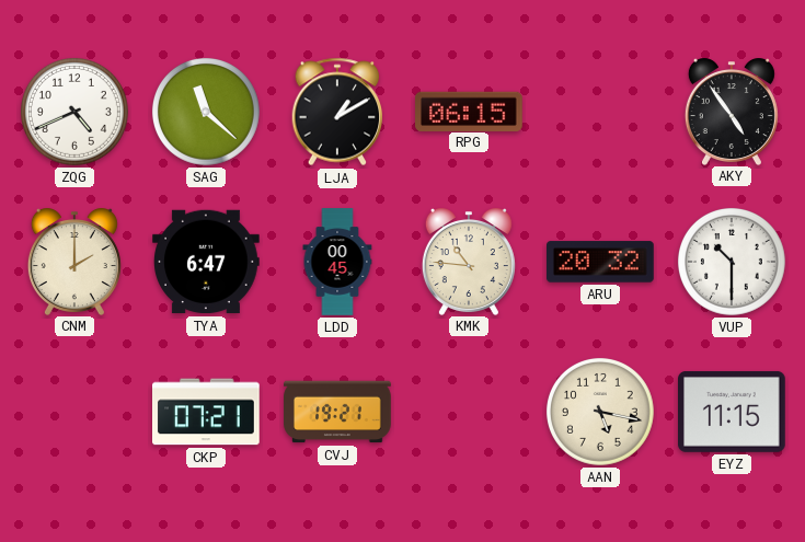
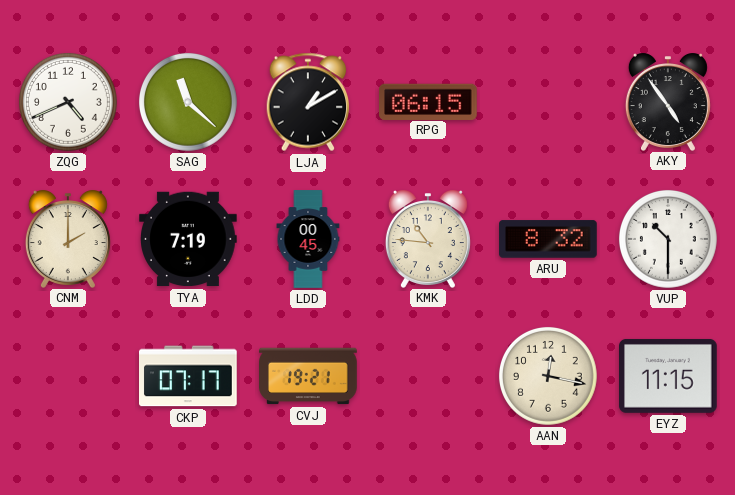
TYA: 6:47 -> 7:19 (188, 239)
ARU: 20:32 -> 8:32 (549, 239)
CKP: 07:21 -> 07:17 (189, 376)
AAN: 5:17 -> 12:17 (548, 376)
